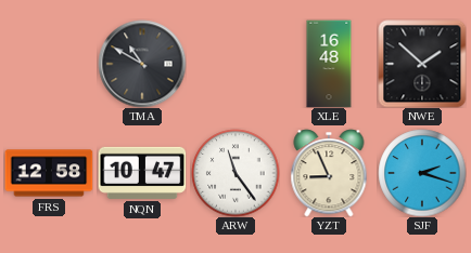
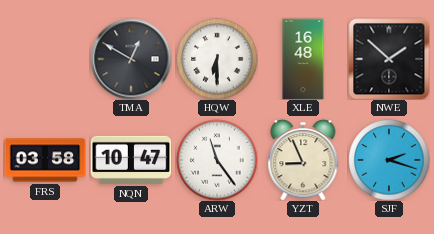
TMA: 10:50 -> 12:50 (131, 59)
HQW: none -> 6:30 (217, 59)
FRS: 12:58 -> 03:58 (45, 160)
